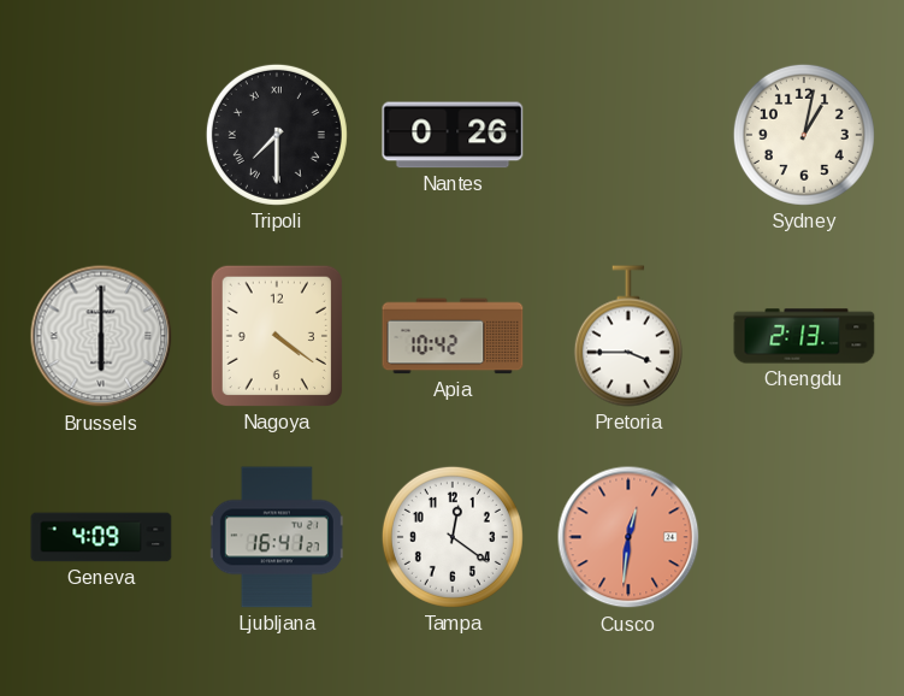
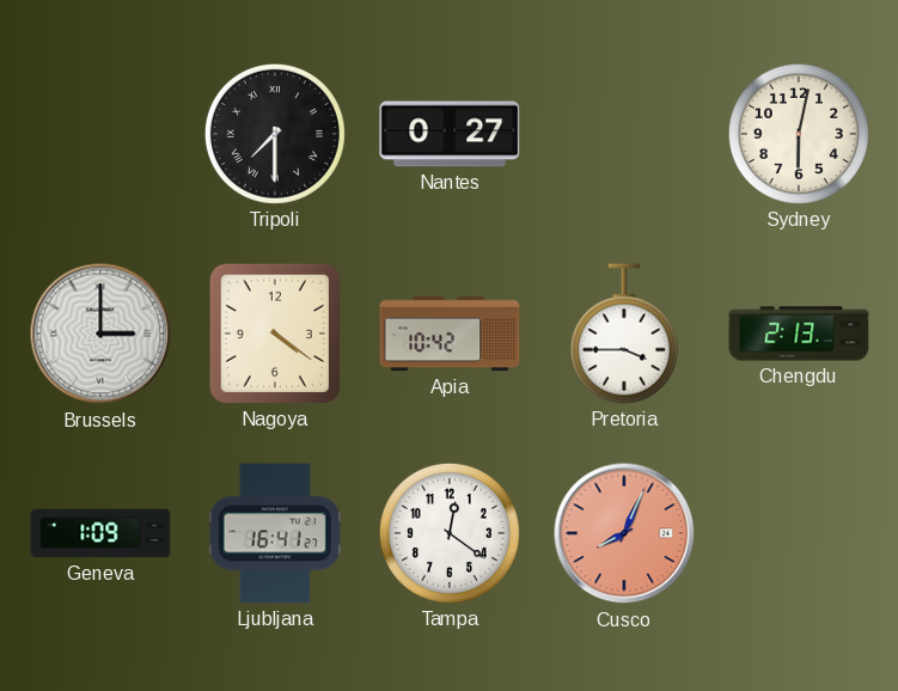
Nantes: 0:26 -> 0:27 (450, 134)
Sydney: 1:02 -> 6:02 (799, 134)
Brussels: 6:00 -> 3:00 (100, 334)
Geneva: 4:09 -> 1:09 (100, 533)
Cusco: 12:31 -> 8:04 (624, 533)
